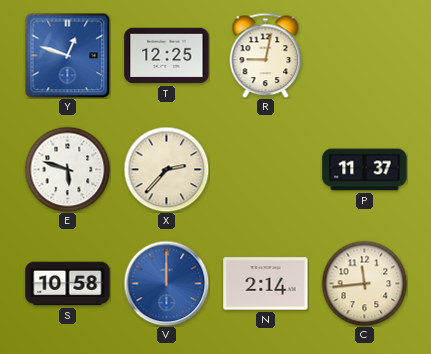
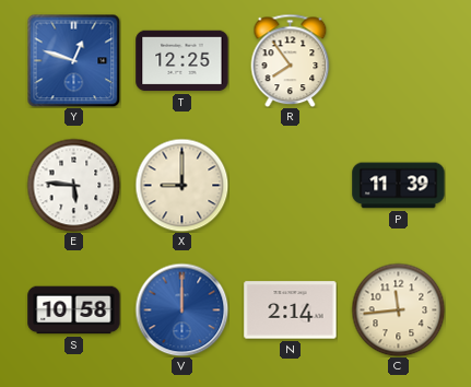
R: 9:02 -> 7:54 (291, 60)
E: 5:48 -> 5:46 (73, 185)
X: 2:37 -> 9:00 (181, 185)
P: 11:37 -> 11:39 (399, 186)
